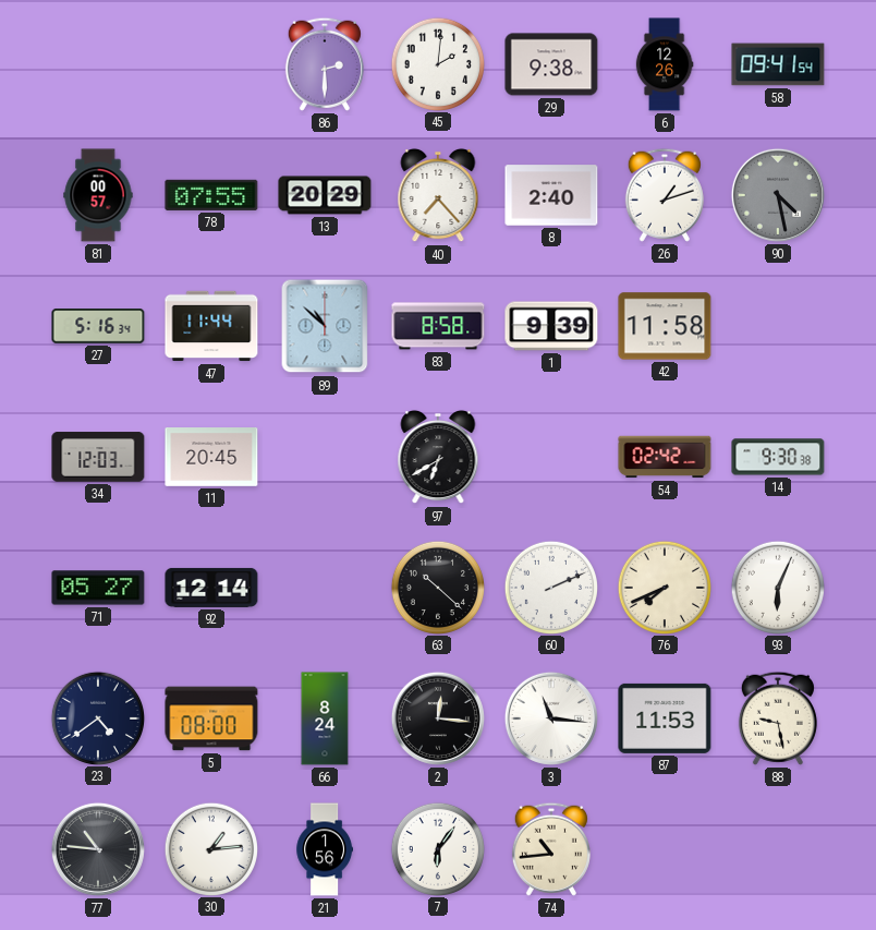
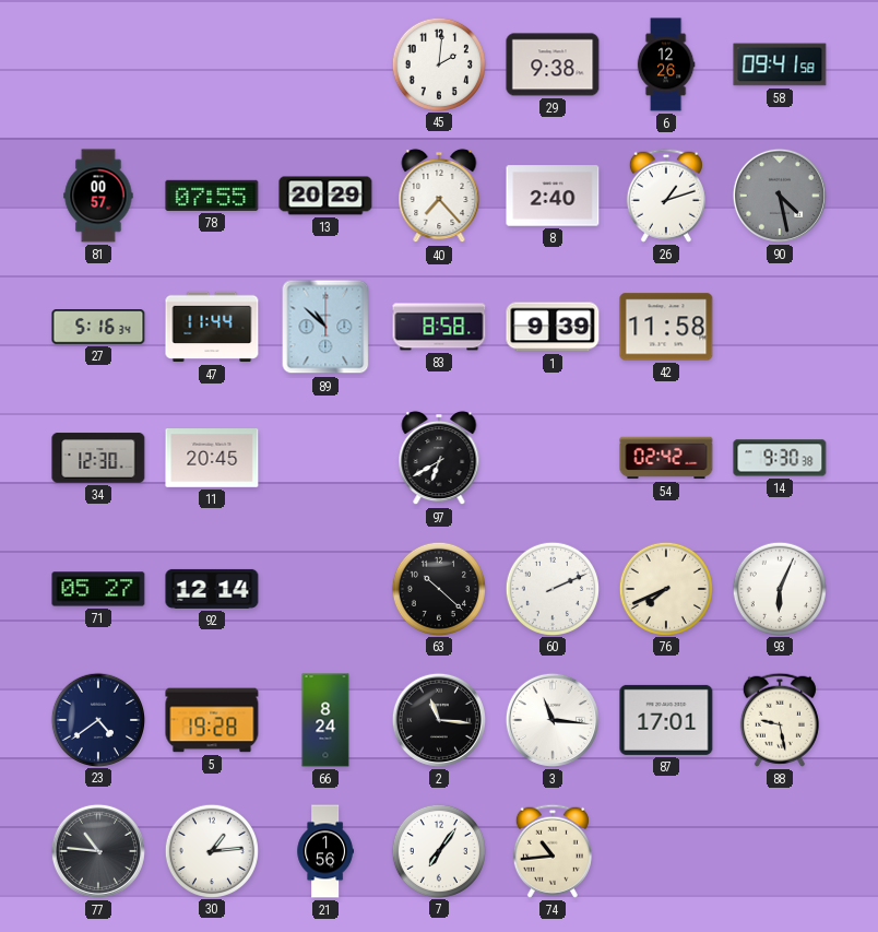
86: 2:30 -> none (325, 64)
58: 09:41:54 -> 09:41:58 (780, 64)
34: 12:03 -> 12:30 (98, 458)
5: 08:00 -> 19:28 (212, 720)
2: 12:16 -> 11:16 (439, 720)
87: 11:53 -> 17:01 (666, 720)
7: 6:06 -> 7:06 (438, 850)
